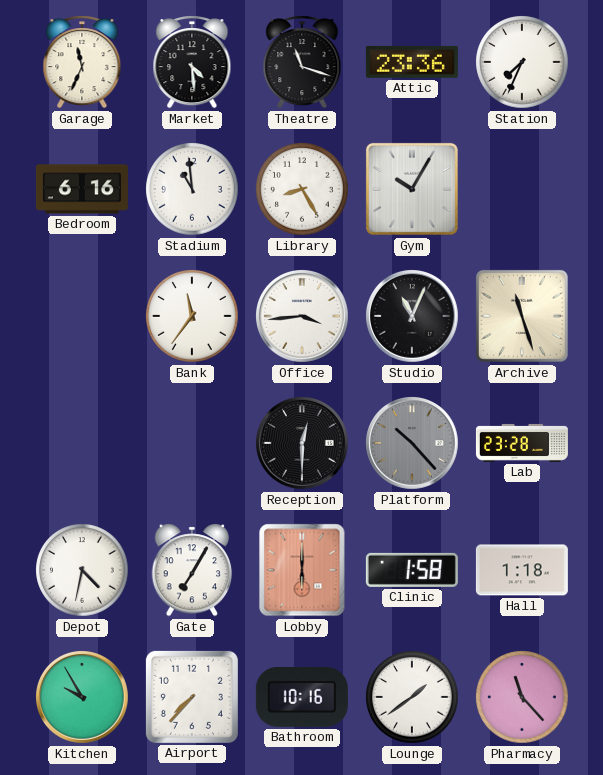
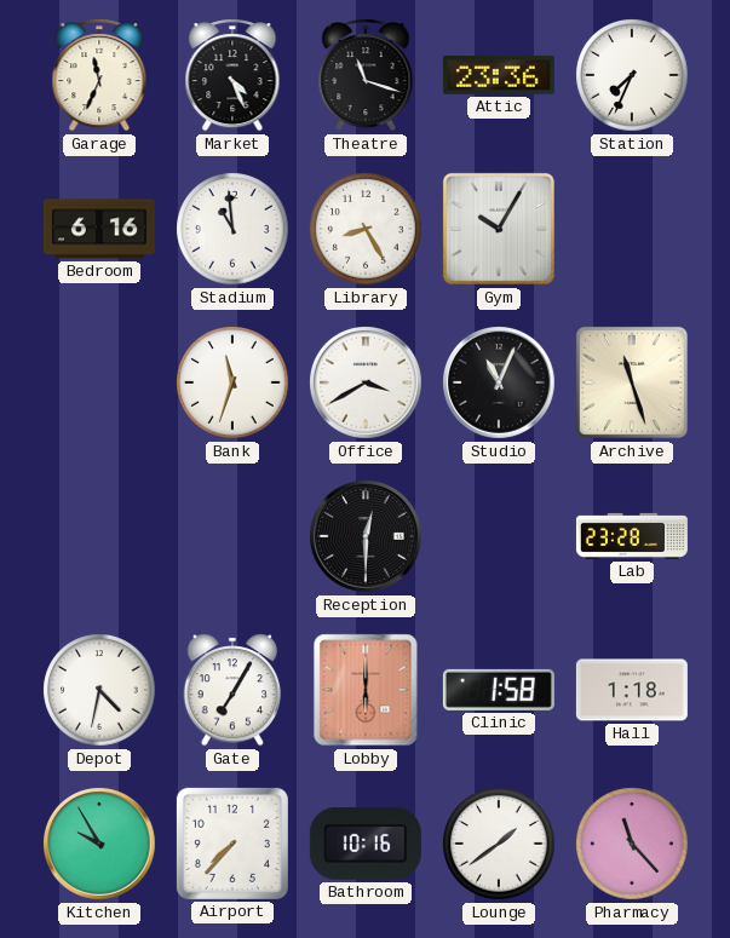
Market: 4:29 -> 4:26 (232, 75)
Bank: 11:36 -> 11:33 (232, 382)
Office: 3:44 -> 3:40 (367, 384)
Platform: 10:23 -> none (413, 444)
